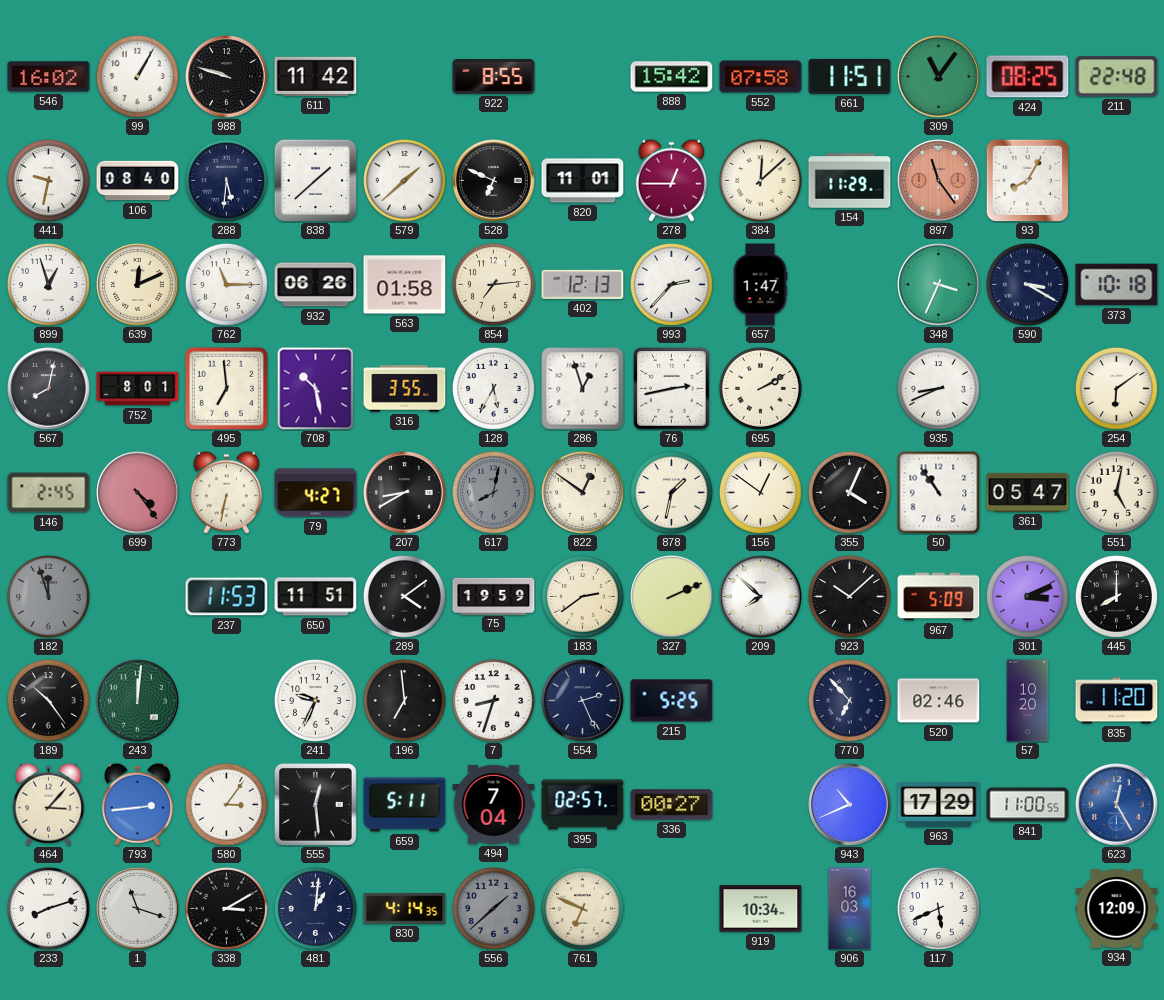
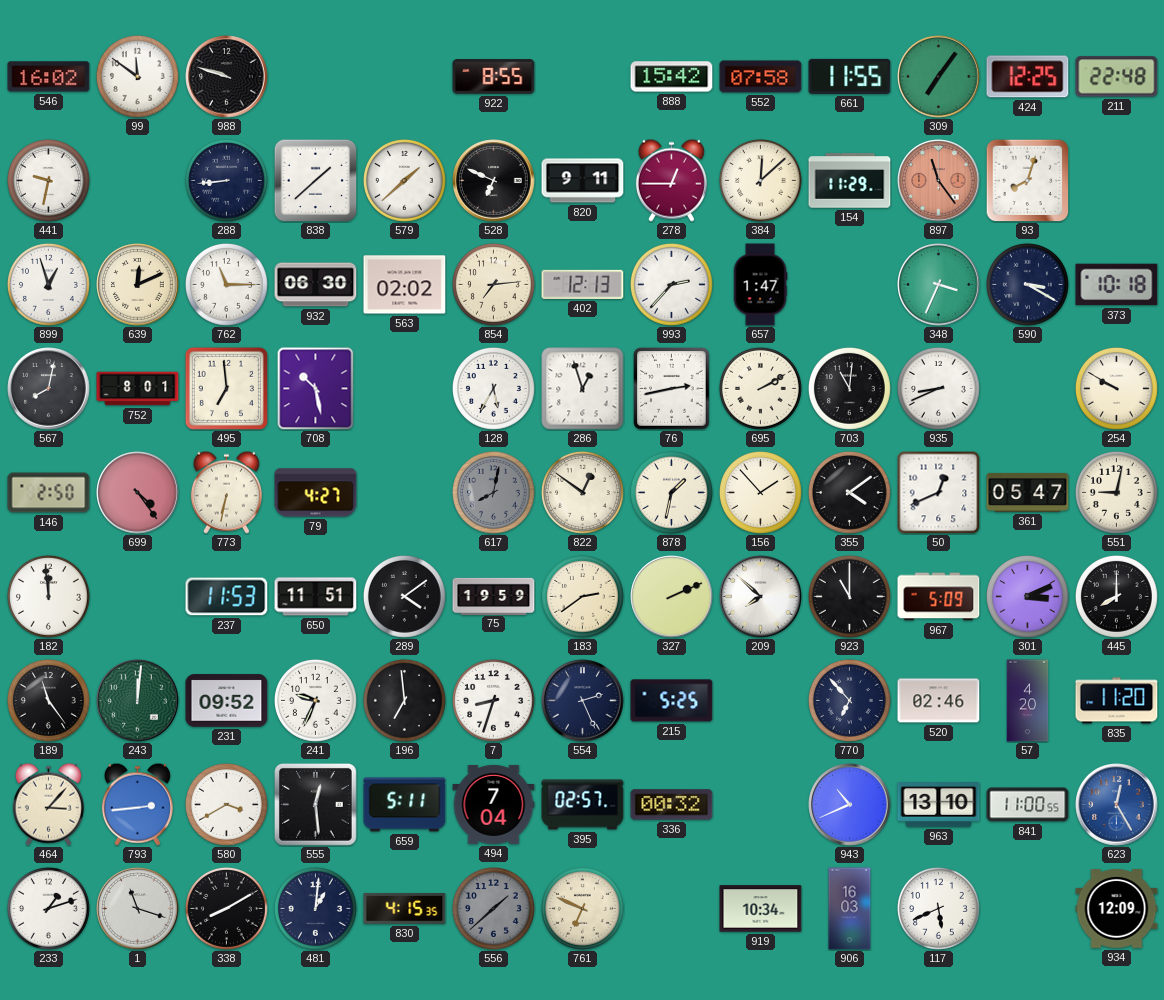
99: 1:05 -> 11:51 (137, 76)
611: 11:42 -> none (316, 76)
661: 11:51 -> 11:55 (850, 76)
309: 11:06 -> 7:06 (939, 77)
424: 08:25 -> 12:25 (1028, 77)
106: 08:40 -> none (138, 181)
288: 5:31 -> 8:44 (226, 180)
820: 11:01 -> 9:11 (583, 181)
93: 8:05 -> 8:03 (1027, 180)
932: 06:26 -> 06:30 (316, 285)
563: 01:58 -> 02:02 (405, 285)
316: 3:55 -> none (405, 389)
703: none -> 11:01 (849, 388)
254: 6:09 -> 9:50 (1116, 388)
146: 2:45 -> 2:50 (49, 493)
207: 8:40 -> none (405, 493)
156: 12:51 -> 1:53 (760, 492)
355: 4:04 -> 4:09 (849, 492)
50: 10:54 -> 12:41 (938, 492)
551: 5:02 -> 9:02 (1116, 492)
182: 11:57 -> 11:59 (48, 596)
182 dial: grey -> white (48, 596)
923: 10:08 -> 11:00 (849, 596)
189: 10:24 -> 11:24 (48, 700)
231: none -> 09:52 (227, 701)
57: 10:20 -> 4:20 (1028, 701)
580: 3:06 -> 3:40 (226, 804)
336: 00:27 -> 00:32 (672, 805)
963: 17:29 -> 13:10 (939, 805)
233: 8:12 -> 1:12 (48, 908)
338: 3:10 -> 8:10 (226, 908)
830: 4:14 -> 4:15 (405, 909)
